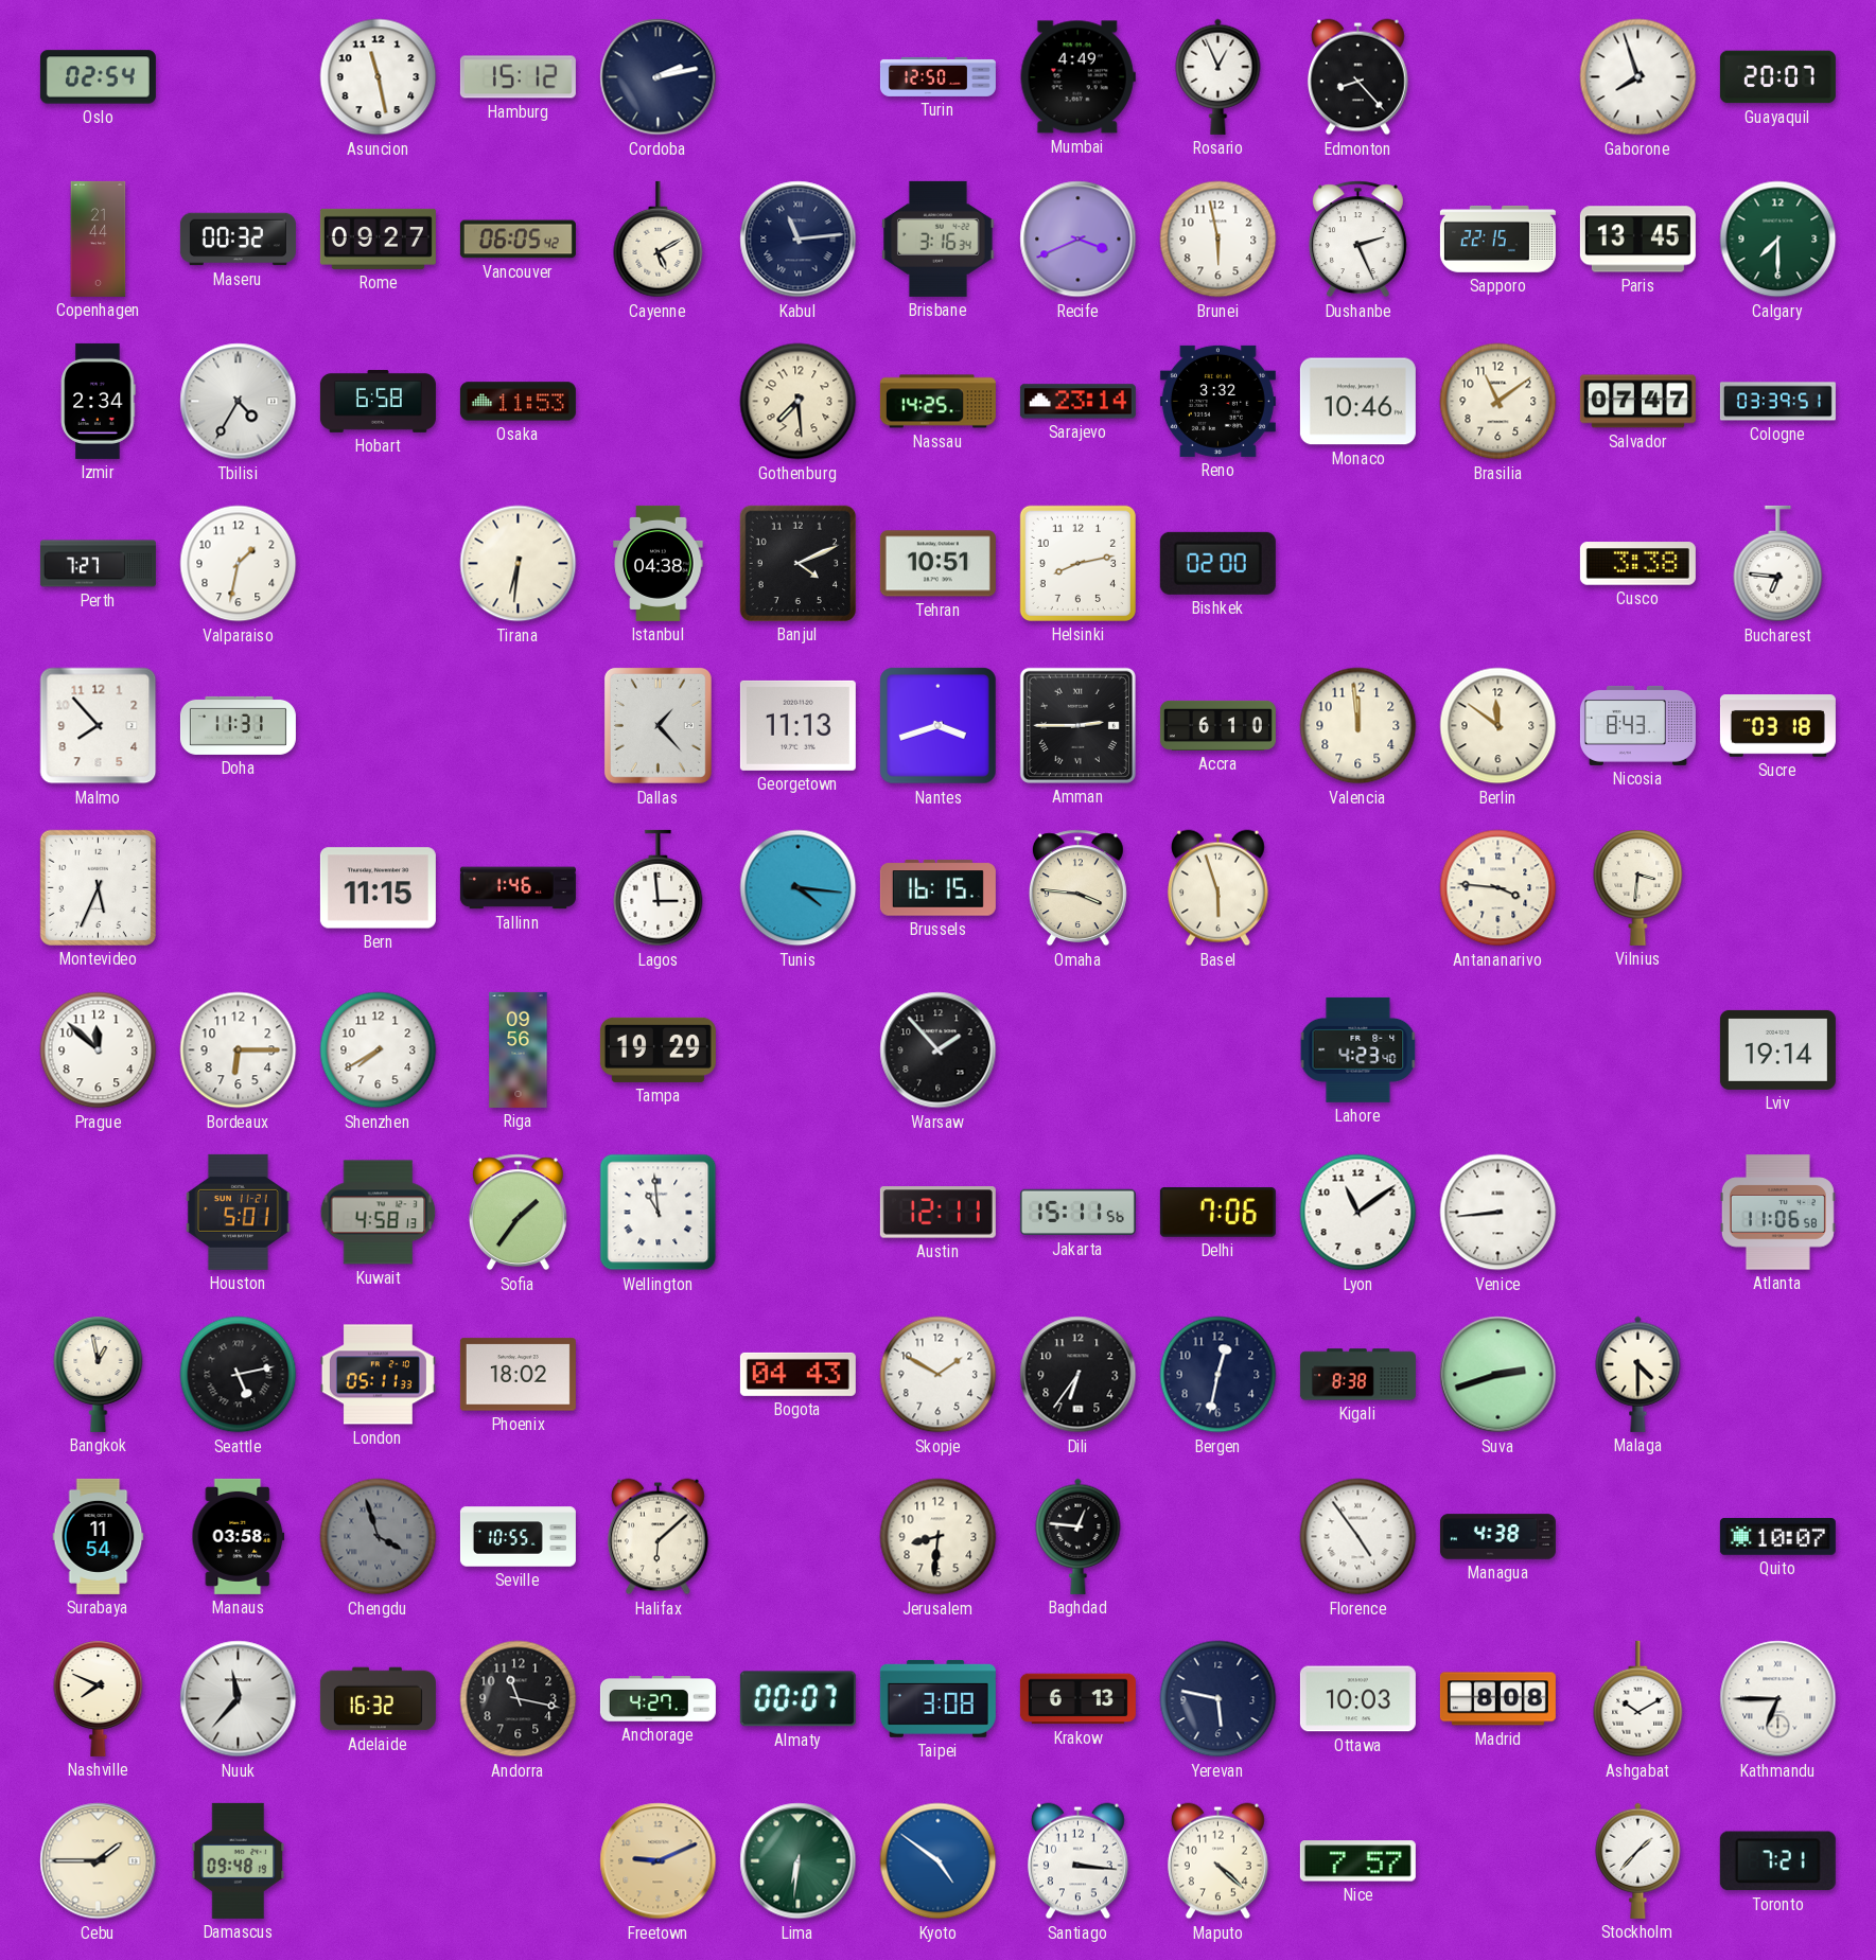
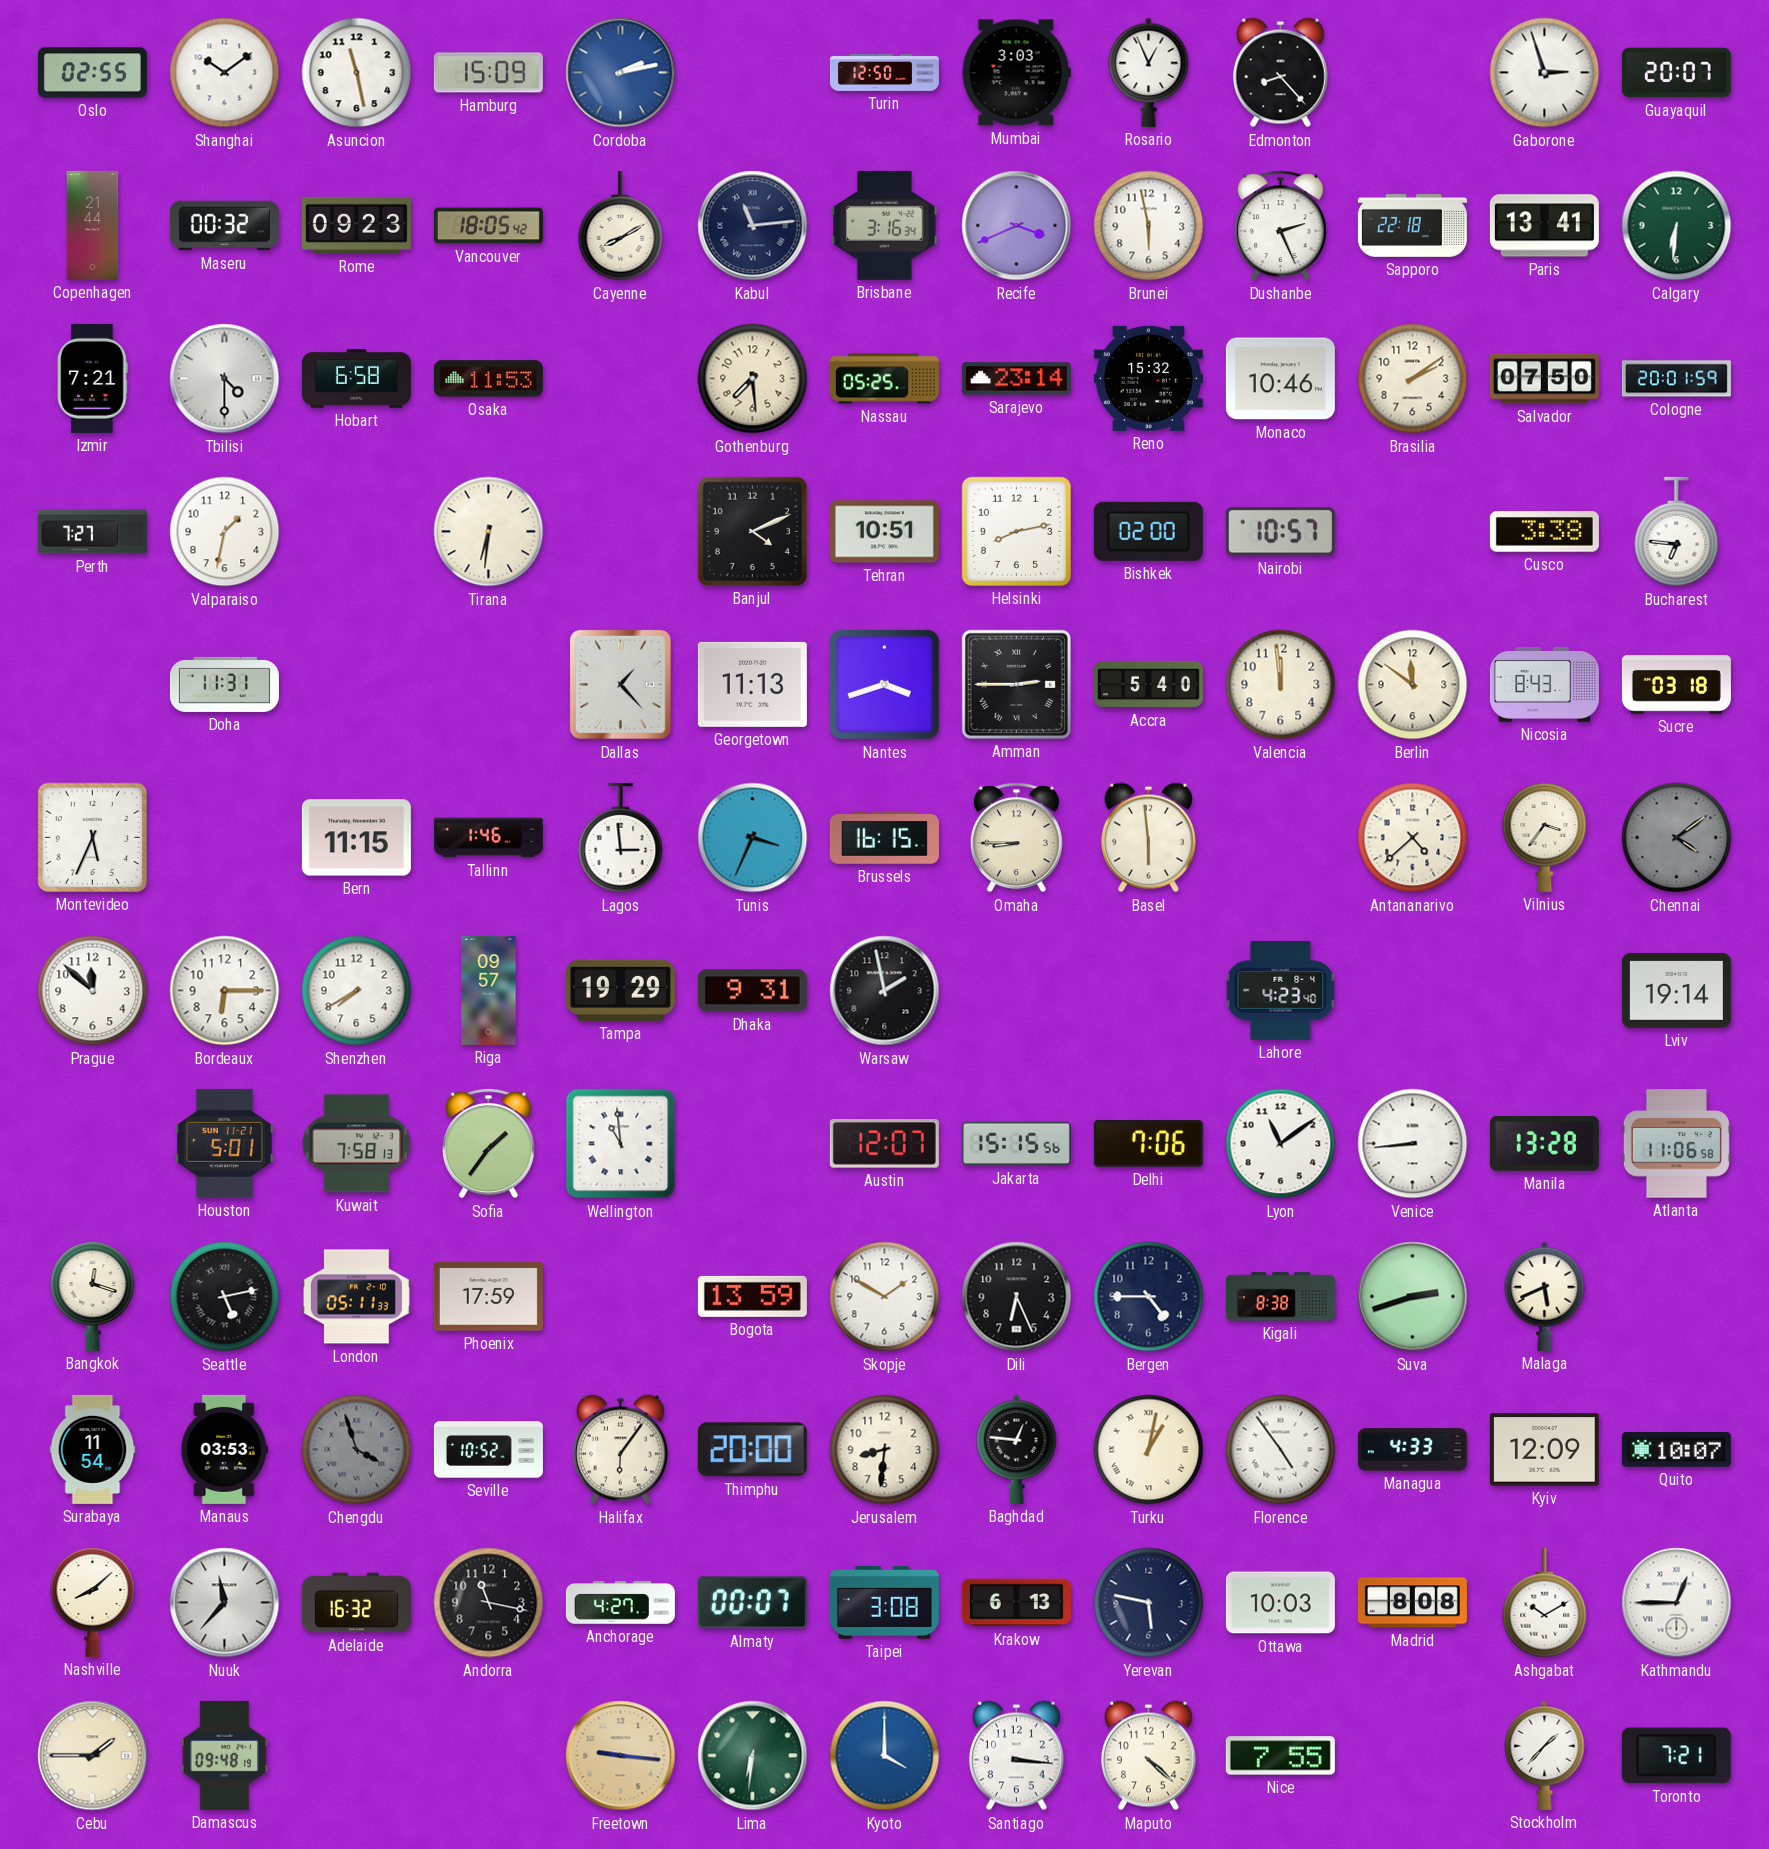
Oslo: 02:54 -> 02:55 (92, 73)
Shanghai: none -> 10:09 (225, 73)
Hamburg: 15:12 -> 15:09 (488, 73)
Cordoba dial: navy -> blue (621, 73)
Mumbai: 4:49 -> 3:03 (1016, 73)
Gaborone: 7:57 -> 2:57 (1545, 73)
Rome: 09:27 -> 09:23 (356, 225)
Vancouver: 06:05 -> 18:05 (488, 226)
Cayenne: 5:10 -> 8:10 (621, 226)
Sapporo: 22:15 -> 22:18 (1412, 225)
Paris: 13:45 -> 13:41 (1544, 226)
Calgary: 7:30 -> 6:31 (1677, 226)
Izmir: 2:34 -> 7:21 (92, 378)
Tbilisi: 4:35 -> 4:30 (225, 379)
Nassau: 14:25 -> 05:25 (884, 379)
Reno: 3:32 -> 15:32 (1148, 378)
Brasilia: 11:09 -> 2:09 (1413, 379)
Salvador: 07:47 -> 07:50 (1544, 379)
Cologne: 03:39 -> 20:01 (1676, 379)
Istanbul: 04:38 -> none (659, 563)
Nairobi: none -> 10:57 (1280, 532)
Malmo: 7:53 -> none (99, 726)
Accra: 6:10 -> 5:40 (1148, 684)
Tunis: 4:16 -> 3:34 (753, 838)
Omaha: 3:46 -> 8:45 (1016, 838)
Basel: 5:57 -> 5:59 (1148, 838)
Antananarivo: 3:46 -> 4:38 (1413, 838)
Vilnius: 3:31 -> 3:36 (1545, 837)
Chennai: none -> 4:09 (1677, 838)
Riga: 09:56 -> 09:57 (489, 990)
Dhaka: none -> 9:31 (752, 991)
Warsaw: 1:53 -> 1:58 (885, 991)
Kuwait: 4:58 -> 7:58 (357, 1144)
Austin: 12:11 -> 12:07 (884, 1144)
Jakarta: 15:11 -> 15:15 (1016, 1144)
Manila: none -> 13:28 (1544, 1143)
Bangkok: 12:58 -> 12:18 (93, 1296)
Phoenix: 18:02 -> 17:59 (488, 1297)
Bogota: 04:43 -> 13:59 (752, 1296)
Dili: 6:36 -> 6:26 (1017, 1297)
Bergen: 12:32 -> 4:45 (1149, 1297)
Malaga: 4:30 -> 5:41 (1545, 1296)
Manaus: 03:58 -> 03:53 (225, 1449)
Seville: 10:55 -> 10:52 (488, 1450)
Halifax: 6:08 -> 6:06 (620, 1450)
Thimphu: none -> 20:00 (752, 1450)
Turku: none -> 1:02 (1149, 1450)
Managua: 4:38 -> 4:33 (1412, 1450)
Kyiv: none -> 12:09 (1544, 1450)
Nashville: 7:49 -> 8:08 (93, 1602)
Kathmandu: 6:45 -> 12:45 (1677, 1603)
Freetown: 9:11 -> 9:16 (621, 1756)
Kyoto: 4:51 -> 4:00 (885, 1756)
Nice: 7:57 -> 7:55 (1280, 1756)
